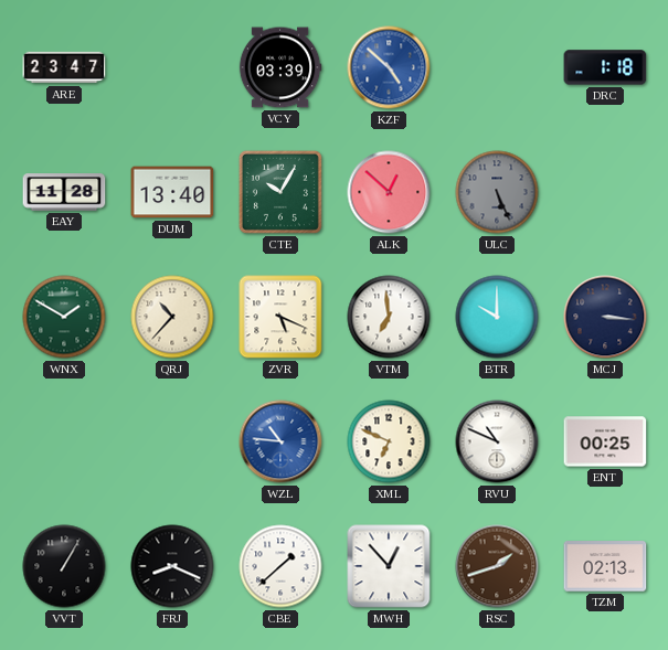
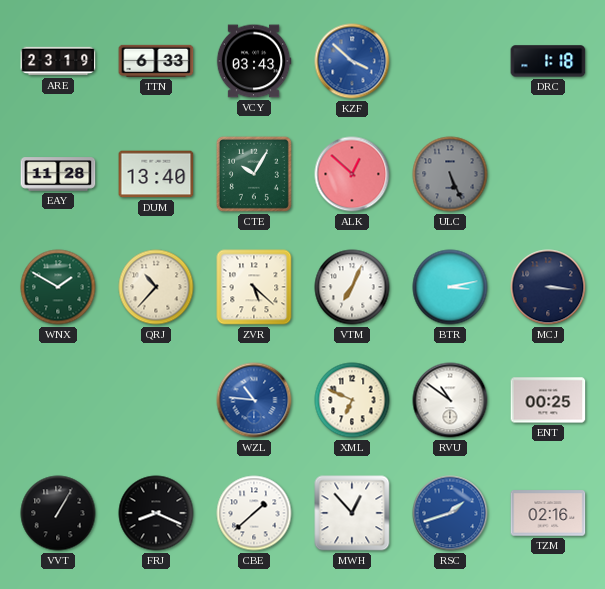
ARE: 23:47 -> 23:19 (58, 61)
TTN: none -> 6:33 (156, 61)
VCY: 03:39 -> 03:43 (254, 61)
KZF: 4:52 -> 3:52 (352, 61)
ZVR: 5:19 -> 5:22 (254, 287)
VTM: 6:59 -> 7:04 (352, 287)
BTR: 10:00 -> 3:13 (450, 287)
RVU: 10:49 -> 10:51 (450, 400)
RSC dial: brown -> blue (450, 513)
TZM: 02:13 -> 02:16 (548, 513)
